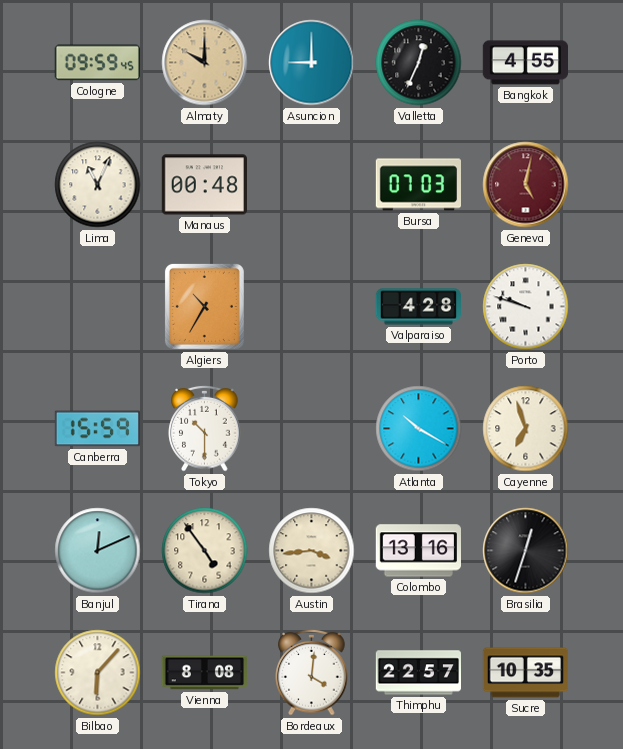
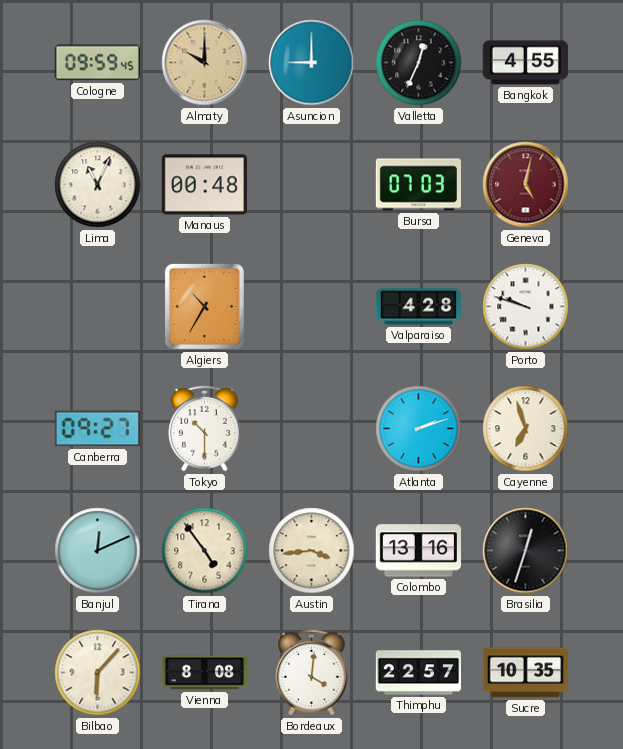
Canberra: 15:59 -> 09:27 (97, 429)
Atlanta: 10:20 -> 2:12 (419, 429)
